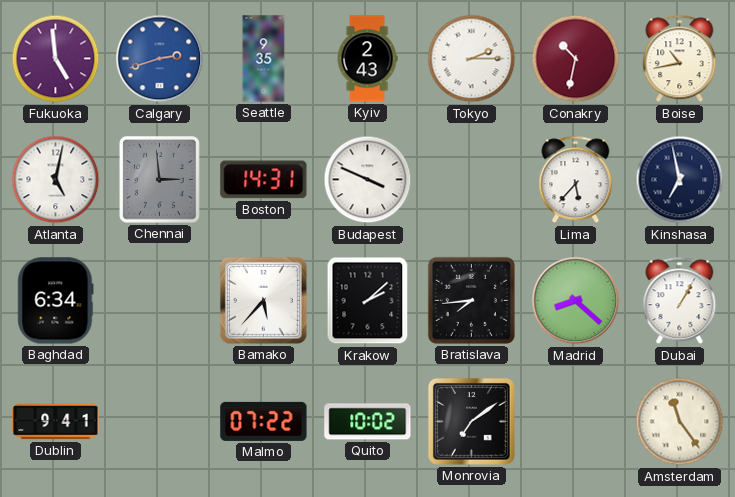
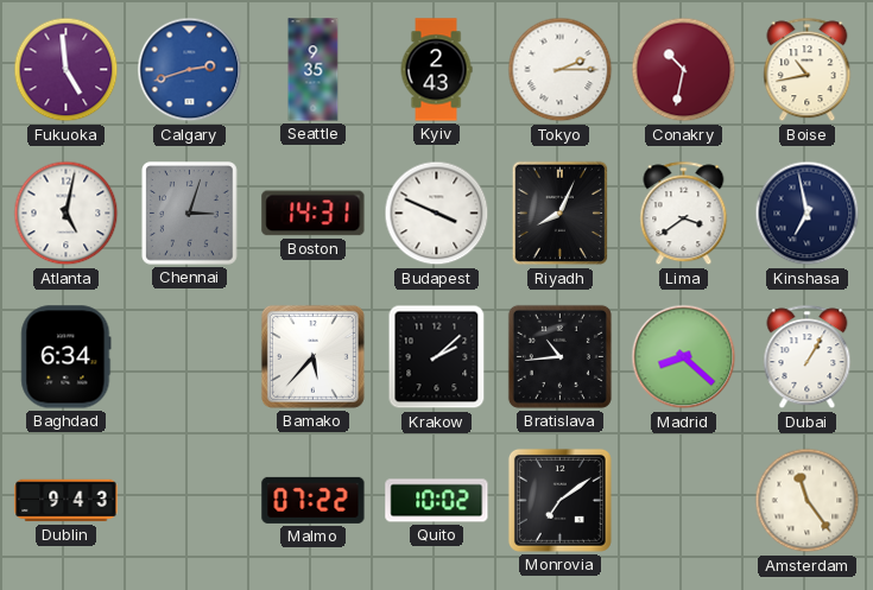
Chennai: 2:59 -> 3:03 (190, 214)
Riyadh: none -> 8:04 (561, 214)
Lima: 5:37 -> 3:39 (684, 214)
Bratislava: 7:44 -> 10:44 (559, 356)
Dublin: 9:41 -> 9:43 (67, 501)
